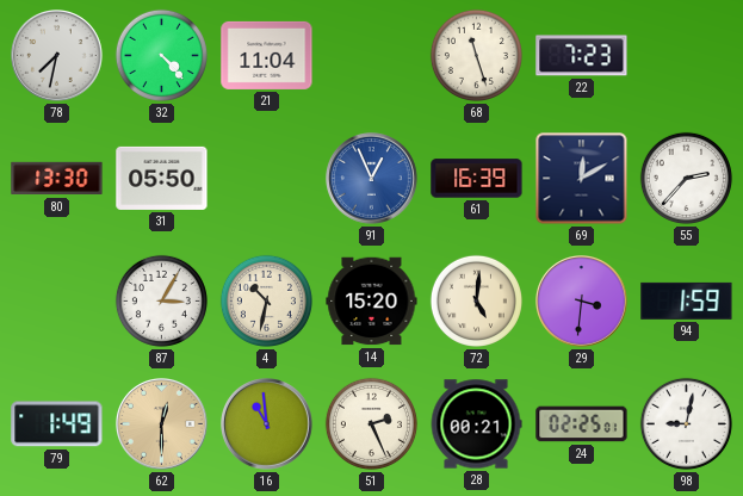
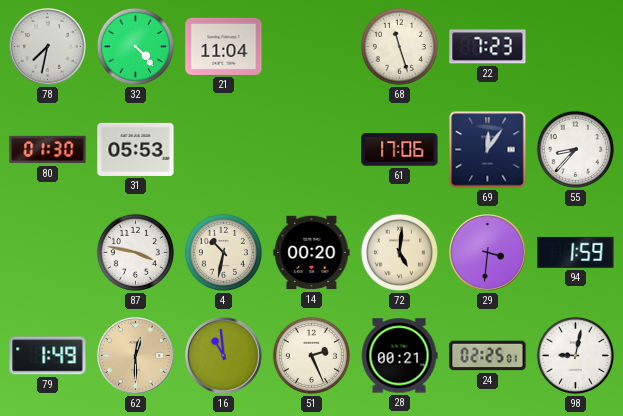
80: 13:30 -> 01:30 (48, 150)
31: 05:50 -> 05:53 (136, 149)
91: 12:56 -> none (372, 179)
61: 16:39 -> 17:06 (400, 150)
69: 12:10 -> 12:06 (488, 150)
55: 2:37 -> 8:37 (575, 149)
87: 3:05 -> 3:47 (135, 252)
14: 15:20 -> 00:20 (312, 253)
